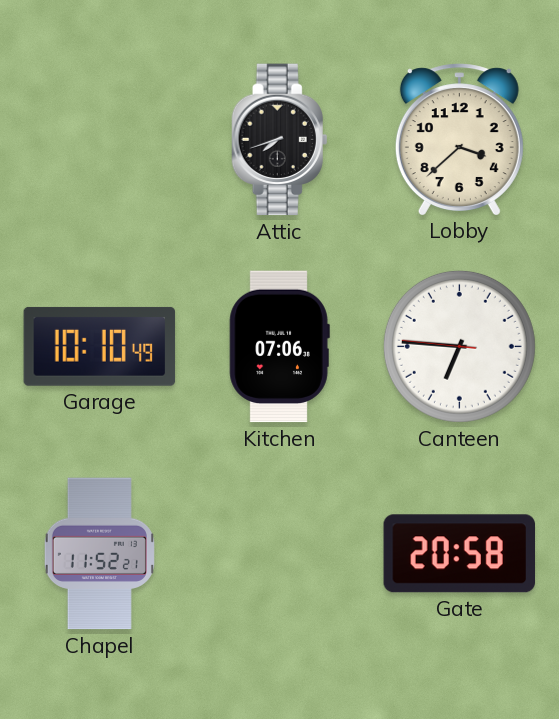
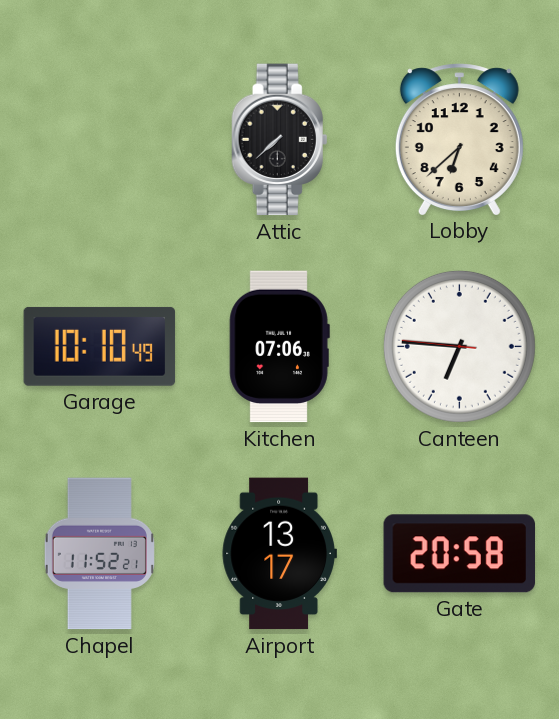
Attic: 7:42 -> 7:38 (280, 140)
Lobby: 3:38 -> 6:38 (459, 139)
Airport: none -> 13:17 (279, 554)
